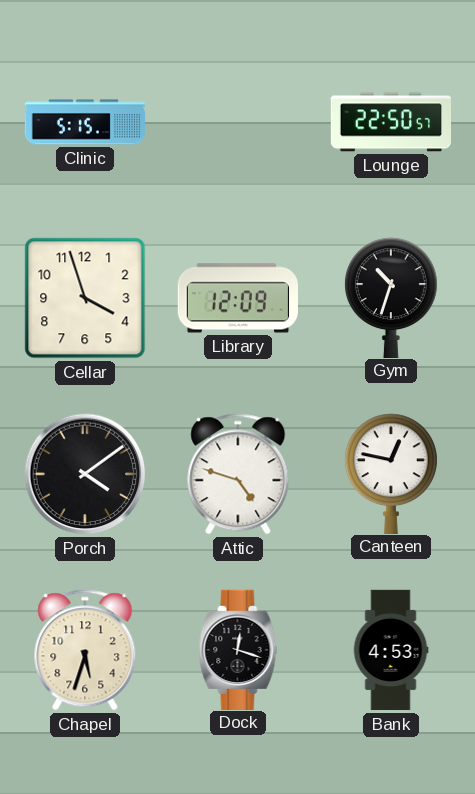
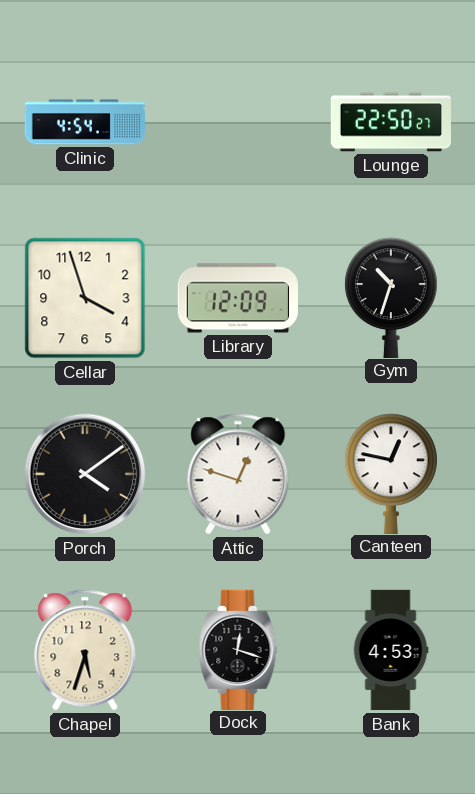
Clinic: 5:15 -> 4:54 (84, 122)
Lounge: 22:50:57 -> 22:50:27 (390, 122)
Attic: 4:48 -> 12:48 (238, 474)
